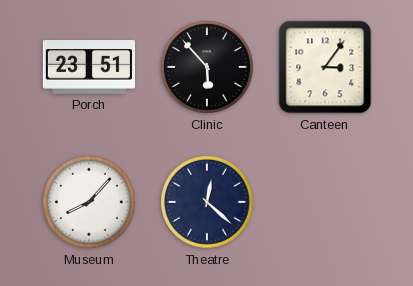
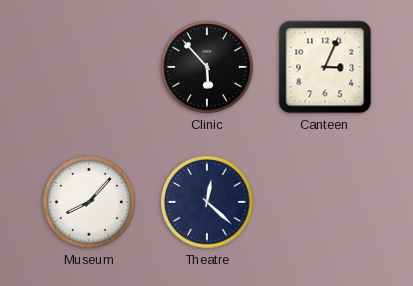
Porch: 23:51 -> none (89, 68)
Canteen: 3:06 -> 3:04 (325, 67)
